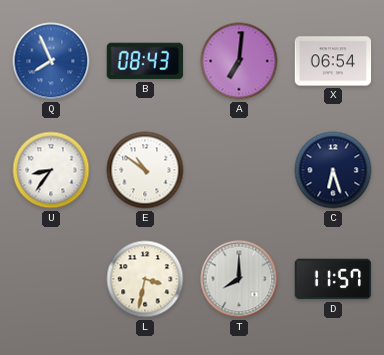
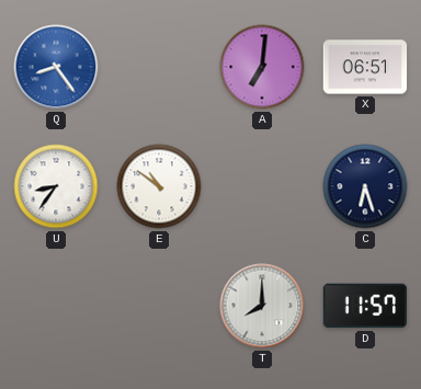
Q: 7:56 -> 8:24 (56, 67)
B: 08:43 -> none (145, 61)
X: 06:54 -> 06:51 (365, 67)
L: 3:32 -> none (145, 279)
